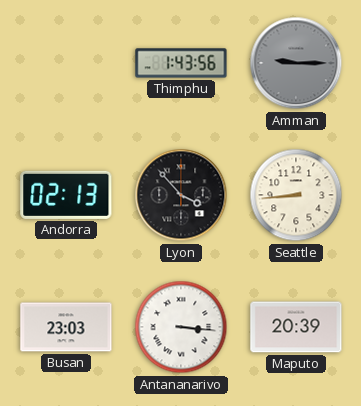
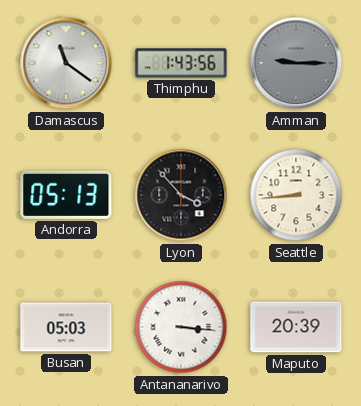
Damascus: none -> 11:21 (66, 63)
Andorra: 02:13 -> 05:13 (66, 195)
Busan: 23:03 -> 05:03 (66, 327)
